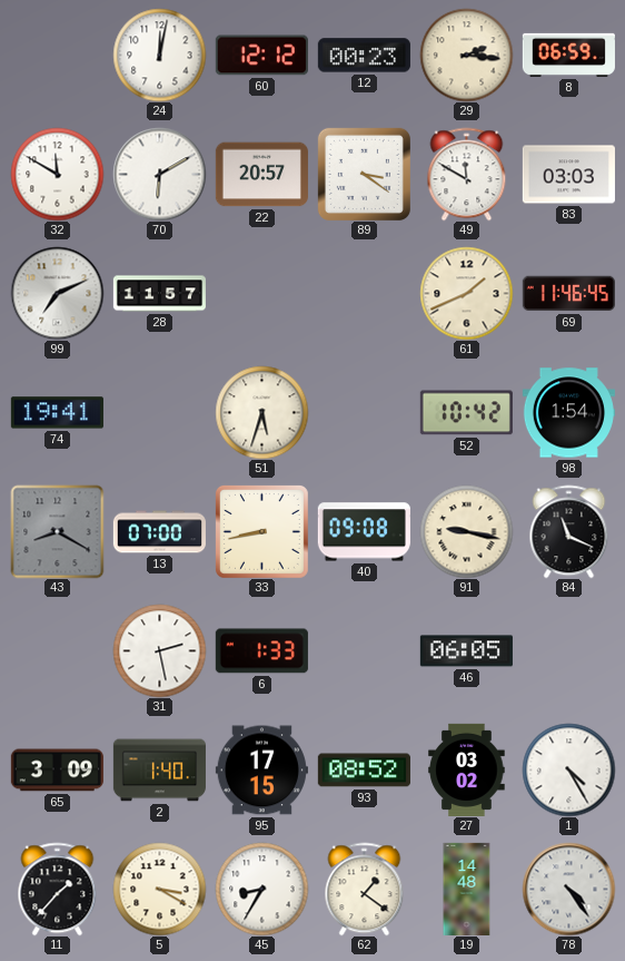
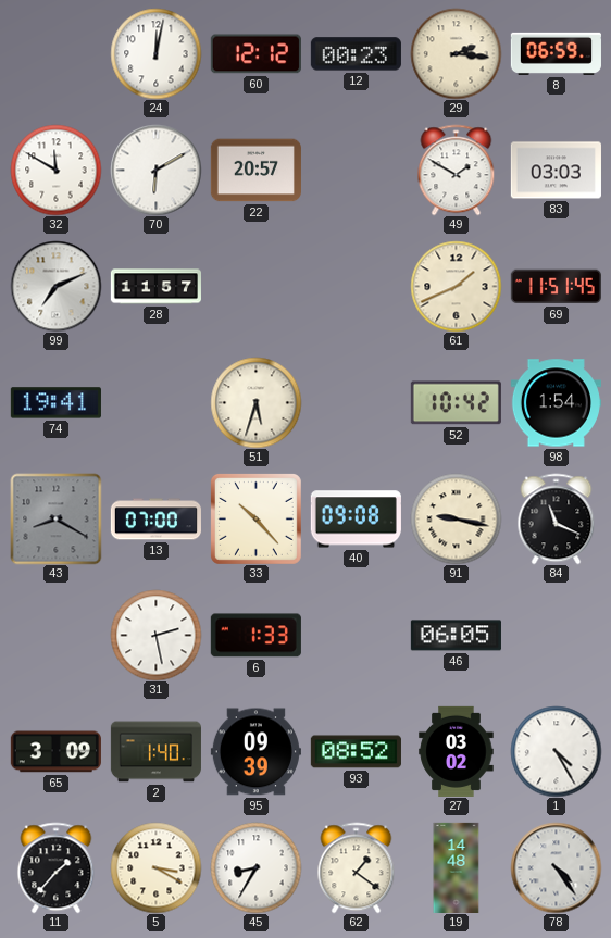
89: 3:21 -> none (364, 174)
49: 11:50 -> 1:50 (457, 170)
69: 11:46 -> 11:51 (556, 287)
33: 8:43 -> 10:23 (255, 518)
95: 17:15 -> 09:39 (255, 752)
